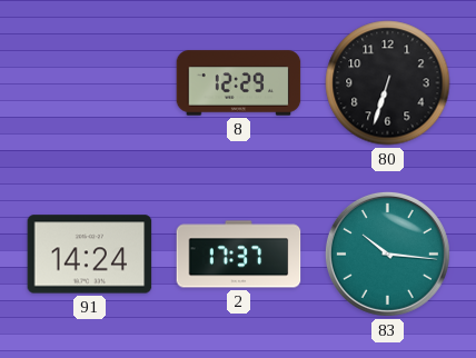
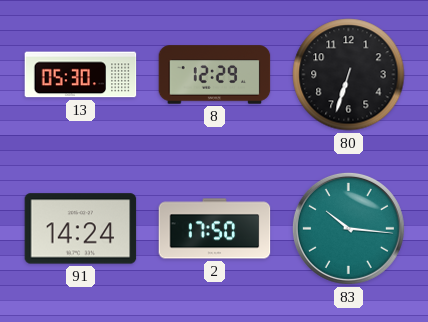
13: none -> 05:30 (81, 75)
2: 17:37 -> 17:50 (215, 229)
